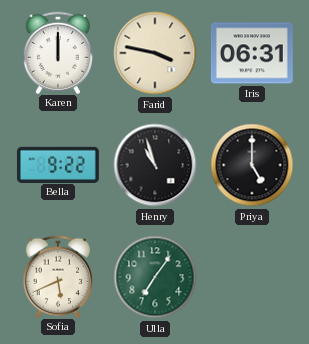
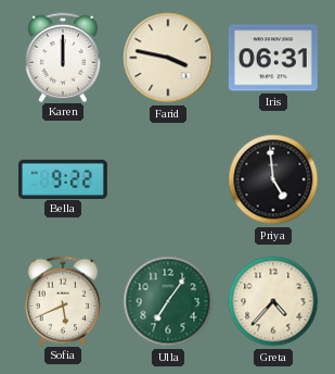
Henry: 10:57 -> none (155, 165)
Priya: 5:00 -> 4:59 (273, 179)
Greta: none -> 4:37 (273, 301)
